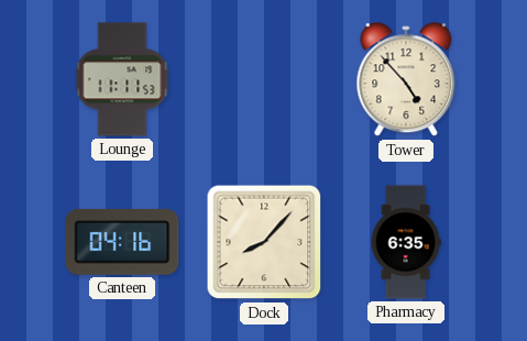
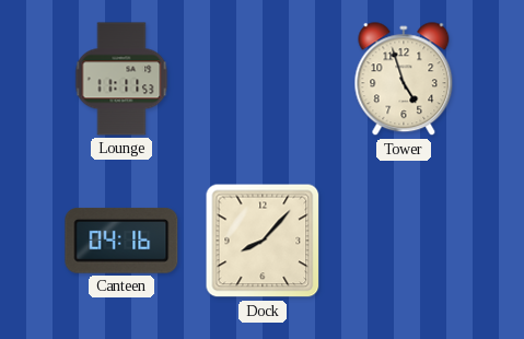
Tower: 4:53 -> 4:57 (404, 80)
Pharmacy: 6:35 -> none (406, 242)
